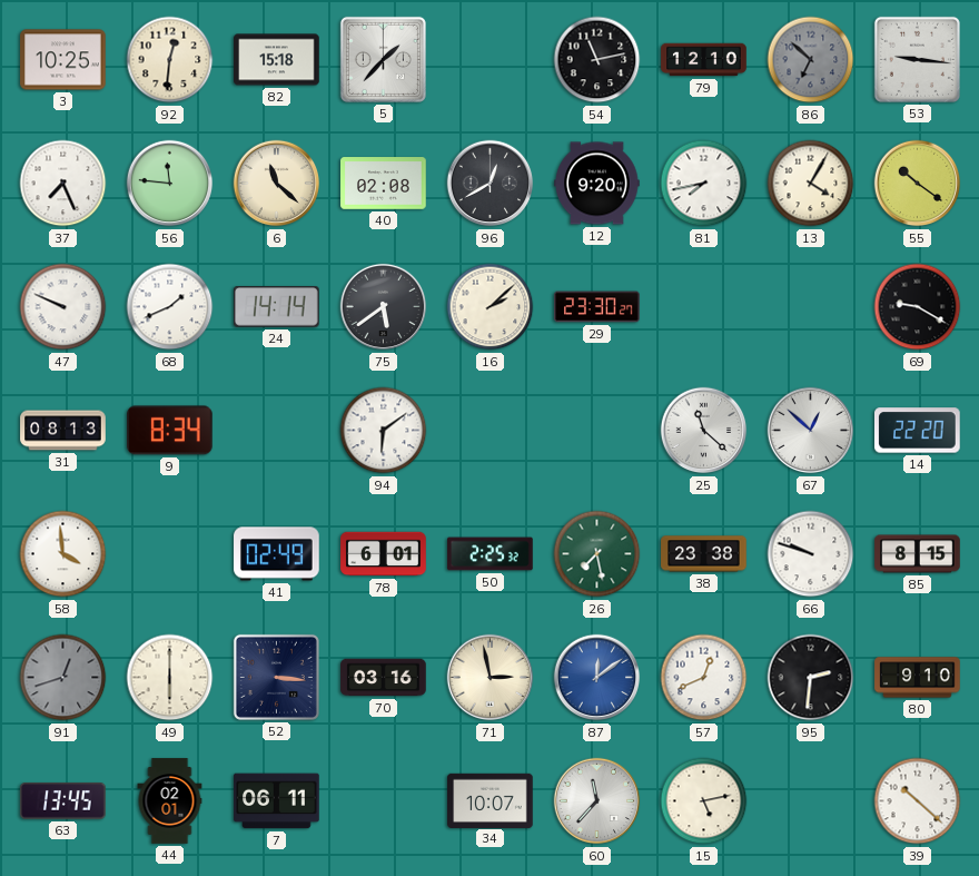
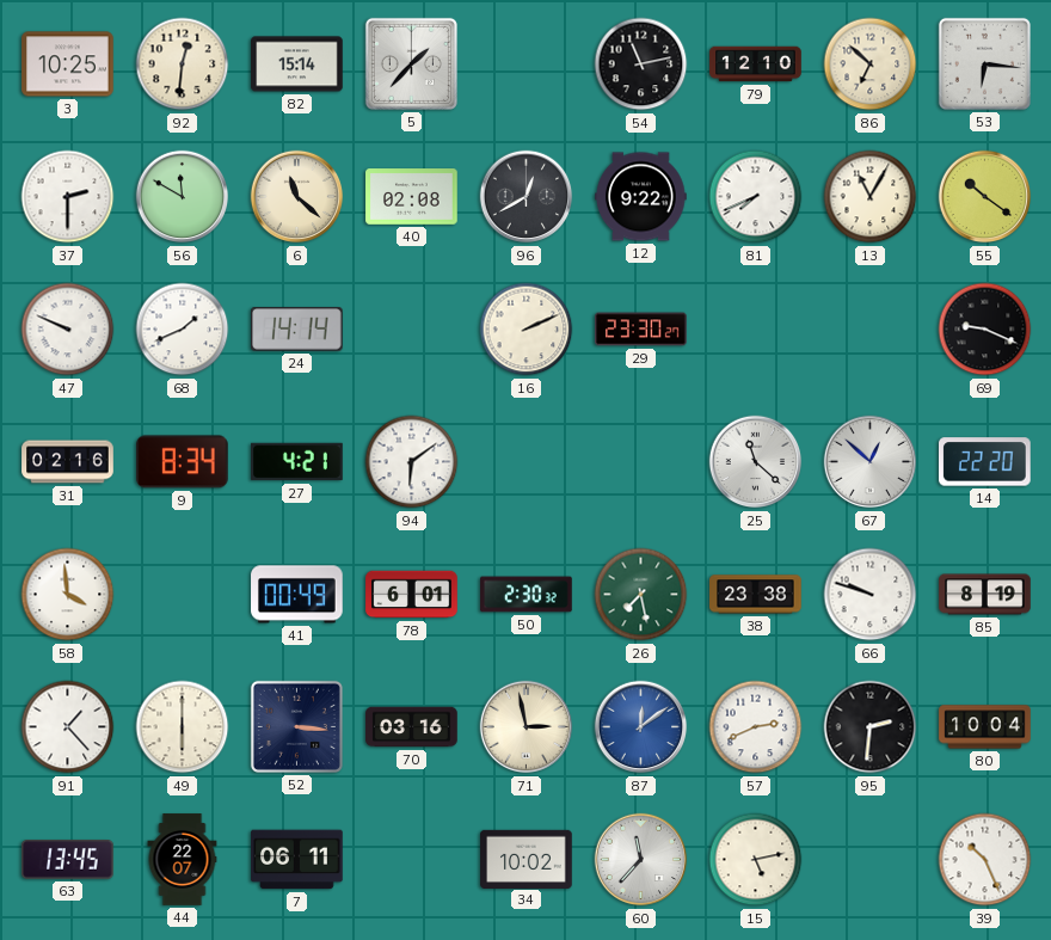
82: 15:18 -> 15:14 (297, 64)
86 dial: grey -> cream (871, 64)
53: 9:16 -> 6:16 (984, 63)
37: 7:26 -> 2:30 (68, 197)
56: 11:46 -> 11:50 (183, 197)
12: 9:20 -> 9:22 (641, 197)
81: 7:43 -> 7:41 (756, 197)
13: 4:05 -> 11:05 (871, 197)
75: 5:39 -> none (384, 307)
16: 2:08 -> 2:11 (527, 330)
69: 9:20 -> 9:19 (985, 330)
31: 08:13 -> 02:16 (68, 462)
27: none -> 4:21 (297, 462)
41: 02:49 -> 00:49 (297, 595)
50: 2:25 -> 2:30 (527, 595)
85: 8:15 -> 8:19 (985, 595)
91: 12:42 -> 1:23 (68, 727)
91 dial: grey -> white (68, 727)
57: 12:41 -> 2:41 (756, 727)
80: 9:10 -> 10:04 (985, 727)
44: 02:01 -> 22:07 (183, 860)
34: 10:07 -> 10:02 (527, 859)
39: 10:22 -> 10:26 (985, 860)
